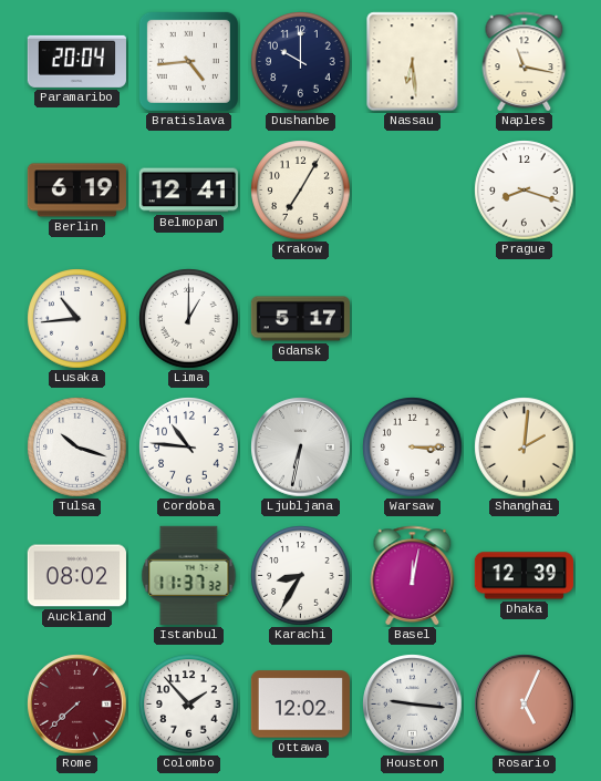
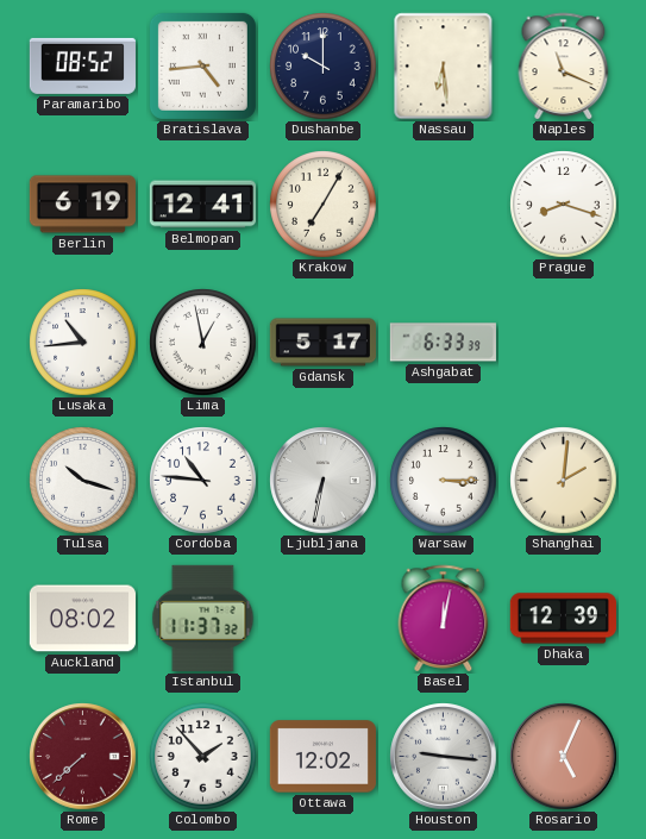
Paramaribo: 20:04 -> 08:52 (82, 65)
Naples: 11:17 -> 11:19 (564, 65)
Lima: 1:00 -> 12:58 (203, 343)
Ashgabat: none -> 6:33 (443, 343)
Karachi: 8:35 -> none (301, 576)
